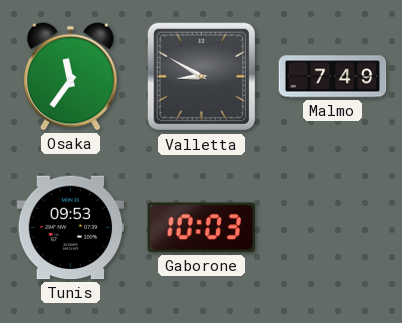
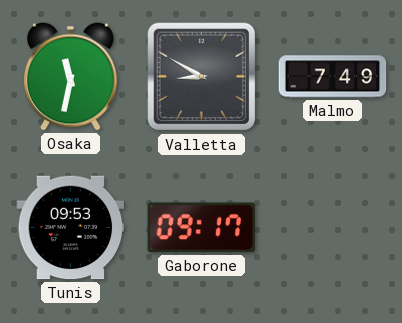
Osaka: 11:36 -> 11:32 (71, 76)
Gaborone: 10:03 -> 09:17 (201, 228)
